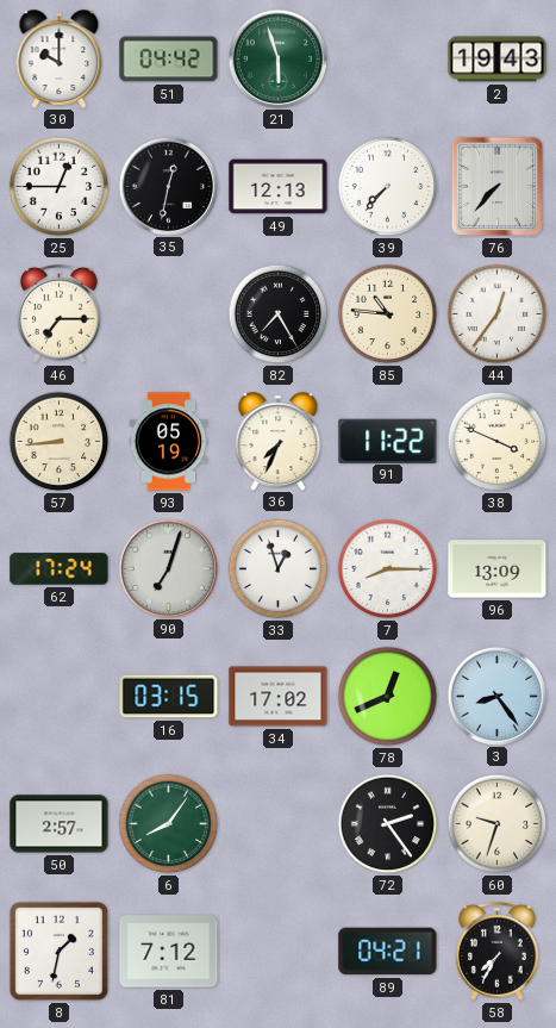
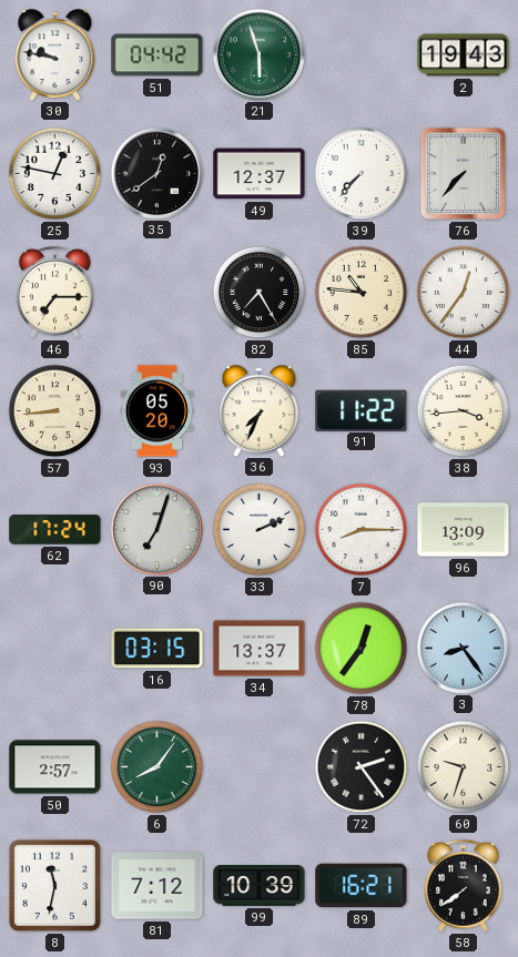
30: 10:00 -> 9:47 (55, 54)
25: 12:45 -> 12:47 (55, 174)
35: 12:32 -> 12:39 (156, 173)
49: 12:13 -> 12:37 (260, 174)
93: 05:19 -> 05:20 (158, 411)
38: 3:49 -> 3:44 (464, 411)
33: 12:57 -> 2:11 (260, 530)
34: 17:02 -> 13:37 (260, 649)
78: 12:41 -> 12:36 (362, 649)
8: 1:32 -> 11:32 (54, 885)
99: none -> 10:39 (260, 886)
89: 04:21 -> 16:21 (362, 886)
58: 7:35 -> 7:39 (464, 885)
